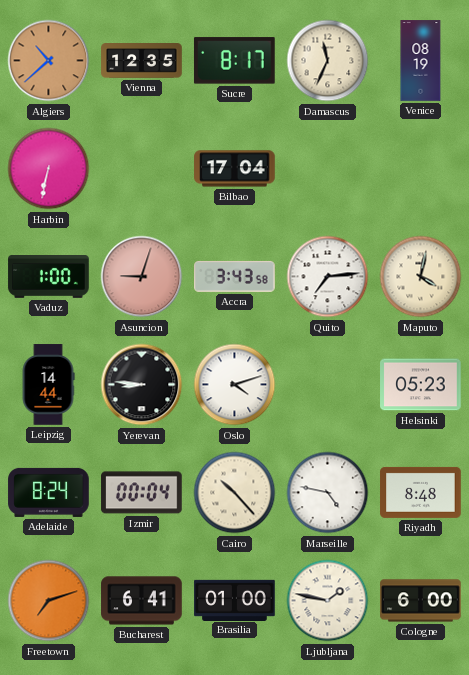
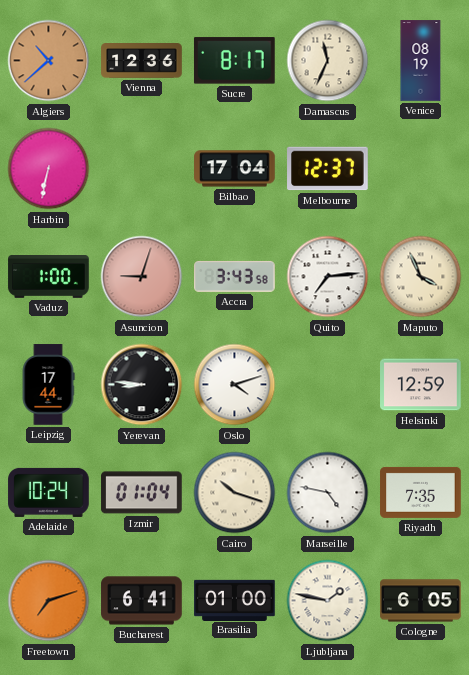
Vienna: 12:35 -> 12:36 (142, 61)
Melbourne: none -> 12:37 (328, 169)
Maputo: 4:02 -> 3:56 (421, 277)
Leipzig: 14:44 -> 17:44 (48, 385)
Helsinki: 05:23 -> 12:59 (421, 385)
Adelaide: 8:24 -> 10:24 (49, 492)
Izmir: 00:04 -> 01:04 (142, 493)
Cairo: 10:23 -> 10:18 (235, 493)
Riyadh: 8:48 -> 7:35 (421, 492)
Cologne: 6:00 -> 6:05 (421, 601)
